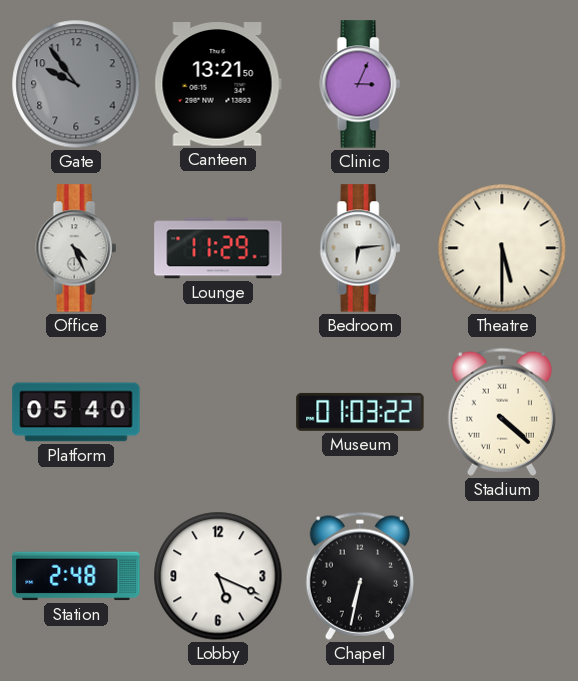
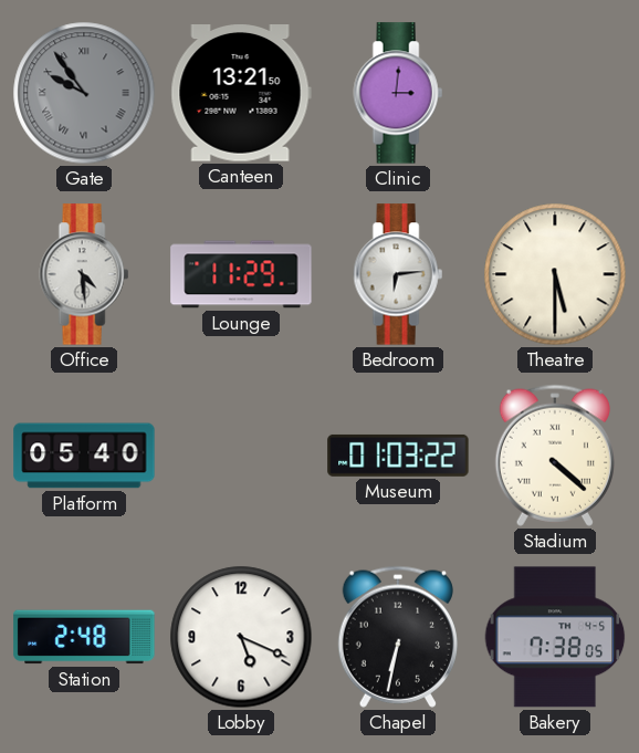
Gate numerals: Arabic -> Roman (84, 93)
Clinic: 3:04 -> 3:01 (398, 93)
Office: 4:26 -> 4:29 (84, 274)
Bakery: none -> 7:38 (555, 637)
